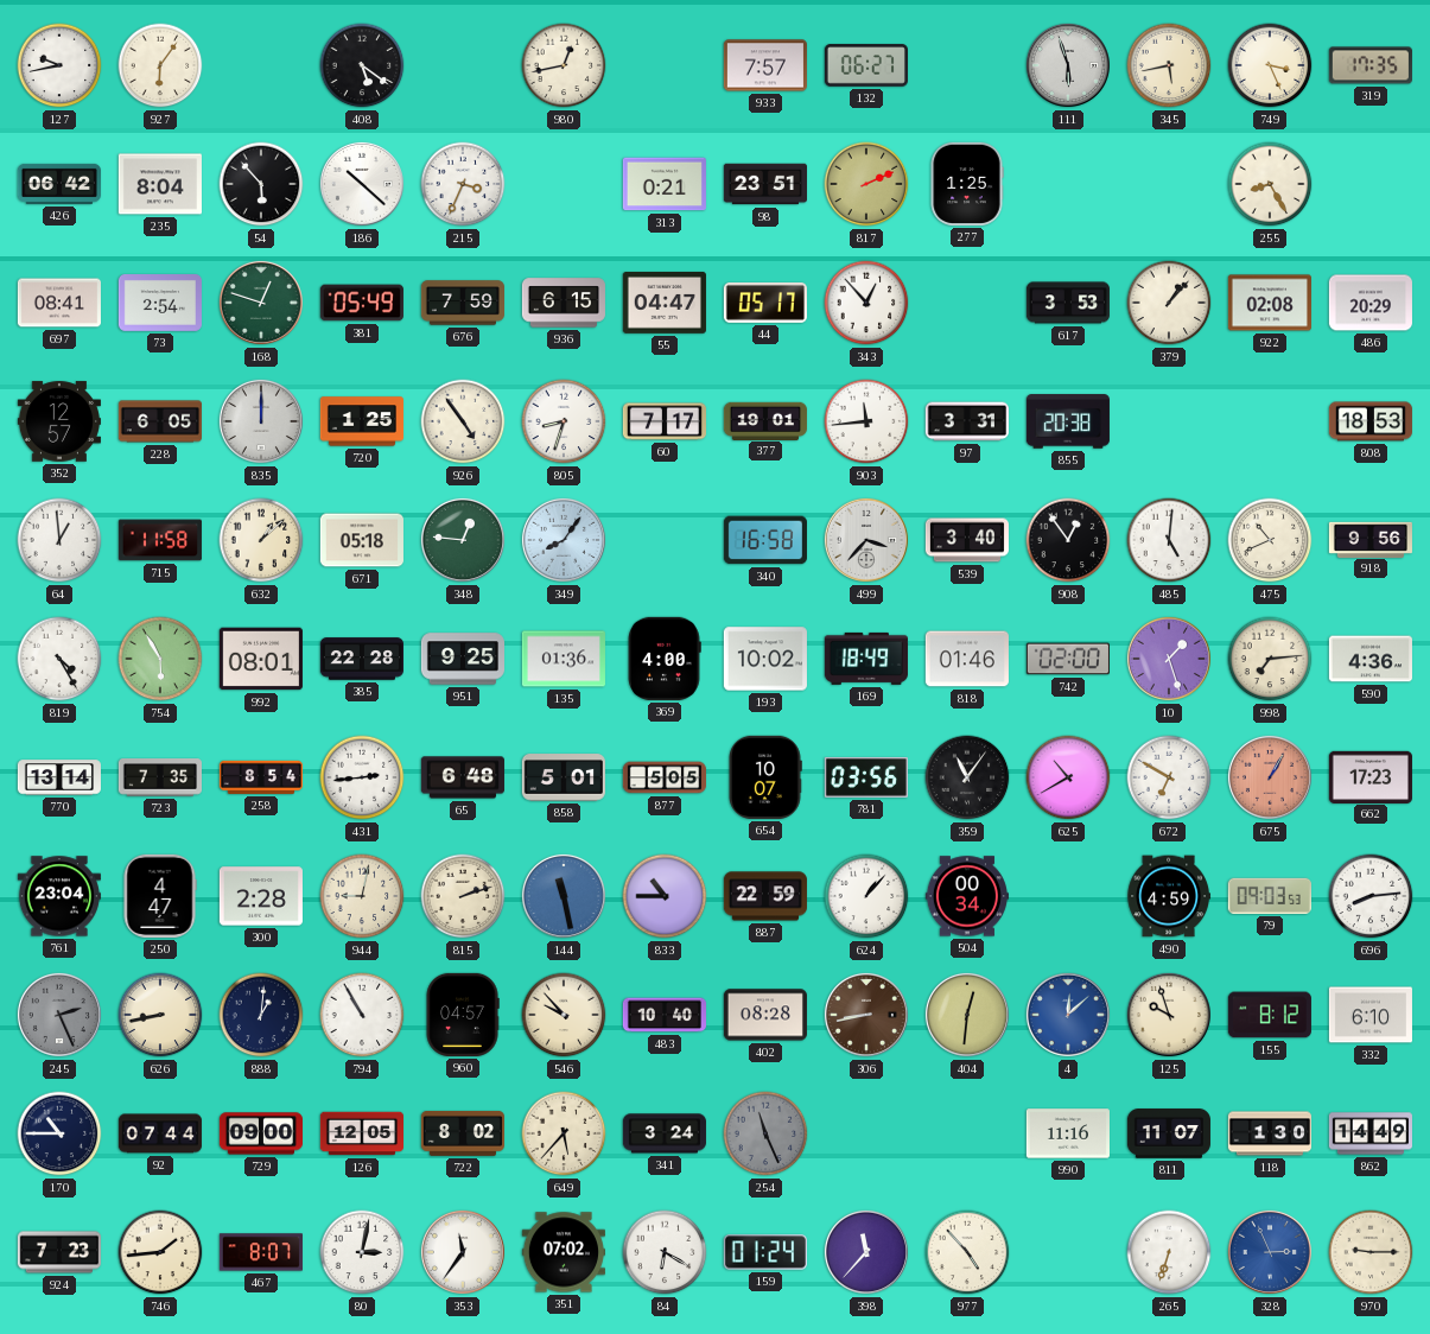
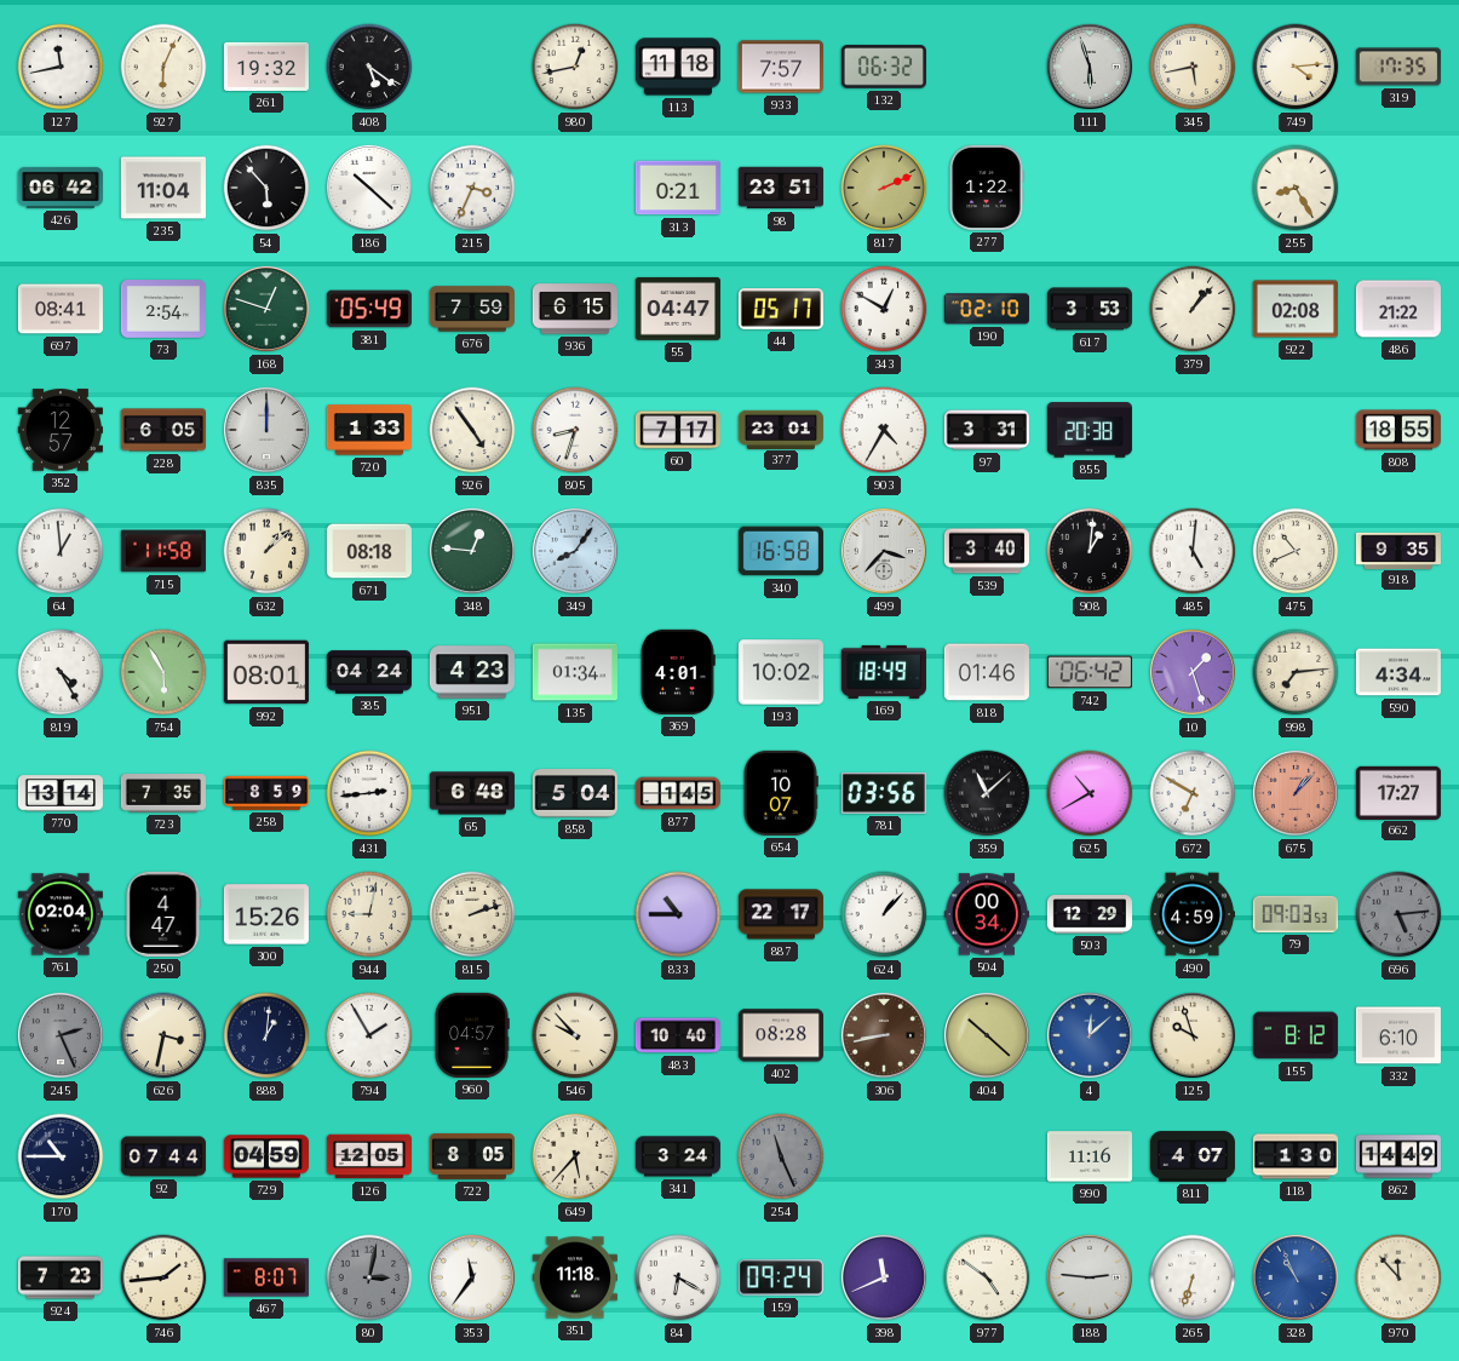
127: 9:43 -> 11:43 (61, 67)
927: 6:06 -> 6:04 (163, 67)
261: none -> 19:32 (266, 67)
113: none -> 11:18 (678, 67)
132: 06:27 -> 06:32 (884, 67)
749: 3:26 -> 4:14 (1296, 67)
235: 8:04 -> 11:04 (163, 188)
277: 1:25 -> 1:22 (987, 188)
343: 12:53 -> 12:50 (884, 309)
190: none -> 02:10 (987, 309)
486: 20:29 -> 21:22 (1398, 309)
720: 1:25 -> 1:33 (369, 430)
377: 19:01 -> 23:01 (781, 429)
903: 11:44 -> 4:35 (884, 430)
808: 18:53 -> 18:55 (1398, 430)
671: 05:18 -> 08:18 (369, 551)
908: 12:54 -> 1:01 (1090, 551)
918: 9:56 -> 9:35 (1398, 550)
385: 22:28 -> 04:24 (368, 672)
951: 9:25 -> 4:23 (471, 672)
135: 01:36 -> 01:34 (575, 672)
369: 4:00 -> 4:01 (678, 672)
742: 02:00 -> 06:42 (1090, 672)
590: 4:36 -> 4:34 (1398, 672)
258: 8:54 -> 8:59 (266, 793)
858: 5:01 -> 5:04 (575, 793)
877: 5:05 -> 1:45 (677, 793)
359: 11:06 -> 11:08 (987, 793)
675: 1:05 -> 1:07 (1296, 793)
662: 17:23 -> 17:27 (1398, 792)
761: 23:04 -> 02:04 (61, 914)
300: 2:28 -> 15:26 (266, 914)
144: 11:28 -> none (564, 896)
887: 22:59 -> 22:17 (781, 914)
503: none -> 12:29 (1088, 914)
696: 8:14 -> 5:14 (1398, 914)
696 dial: white -> grey (1398, 914)
626: 8:43 -> 3:32 (163, 1035)
794: 10:55 -> 1:55 (369, 1035)
404: 12:31 -> 10:22 (987, 1035)
729: 09:00 -> 04:59 (265, 1156)
722: 8:02 -> 8:05 (472, 1156)
811: 11:07 -> 4:07 (1193, 1156)
80 dial: white -> grey (369, 1277)
351: 07:02 -> 11:18 (575, 1277)
159: 01:24 -> 09:24 (781, 1277)
398: 11:37 -> 11:41 (884, 1277)
977: 4:53 -> 4:51 (987, 1277)
188: none -> 2:46 (1090, 1277)
328: 2:56 -> 10:56 (1296, 1277)
970: 9:15 -> 11:53 (1398, 1277)
